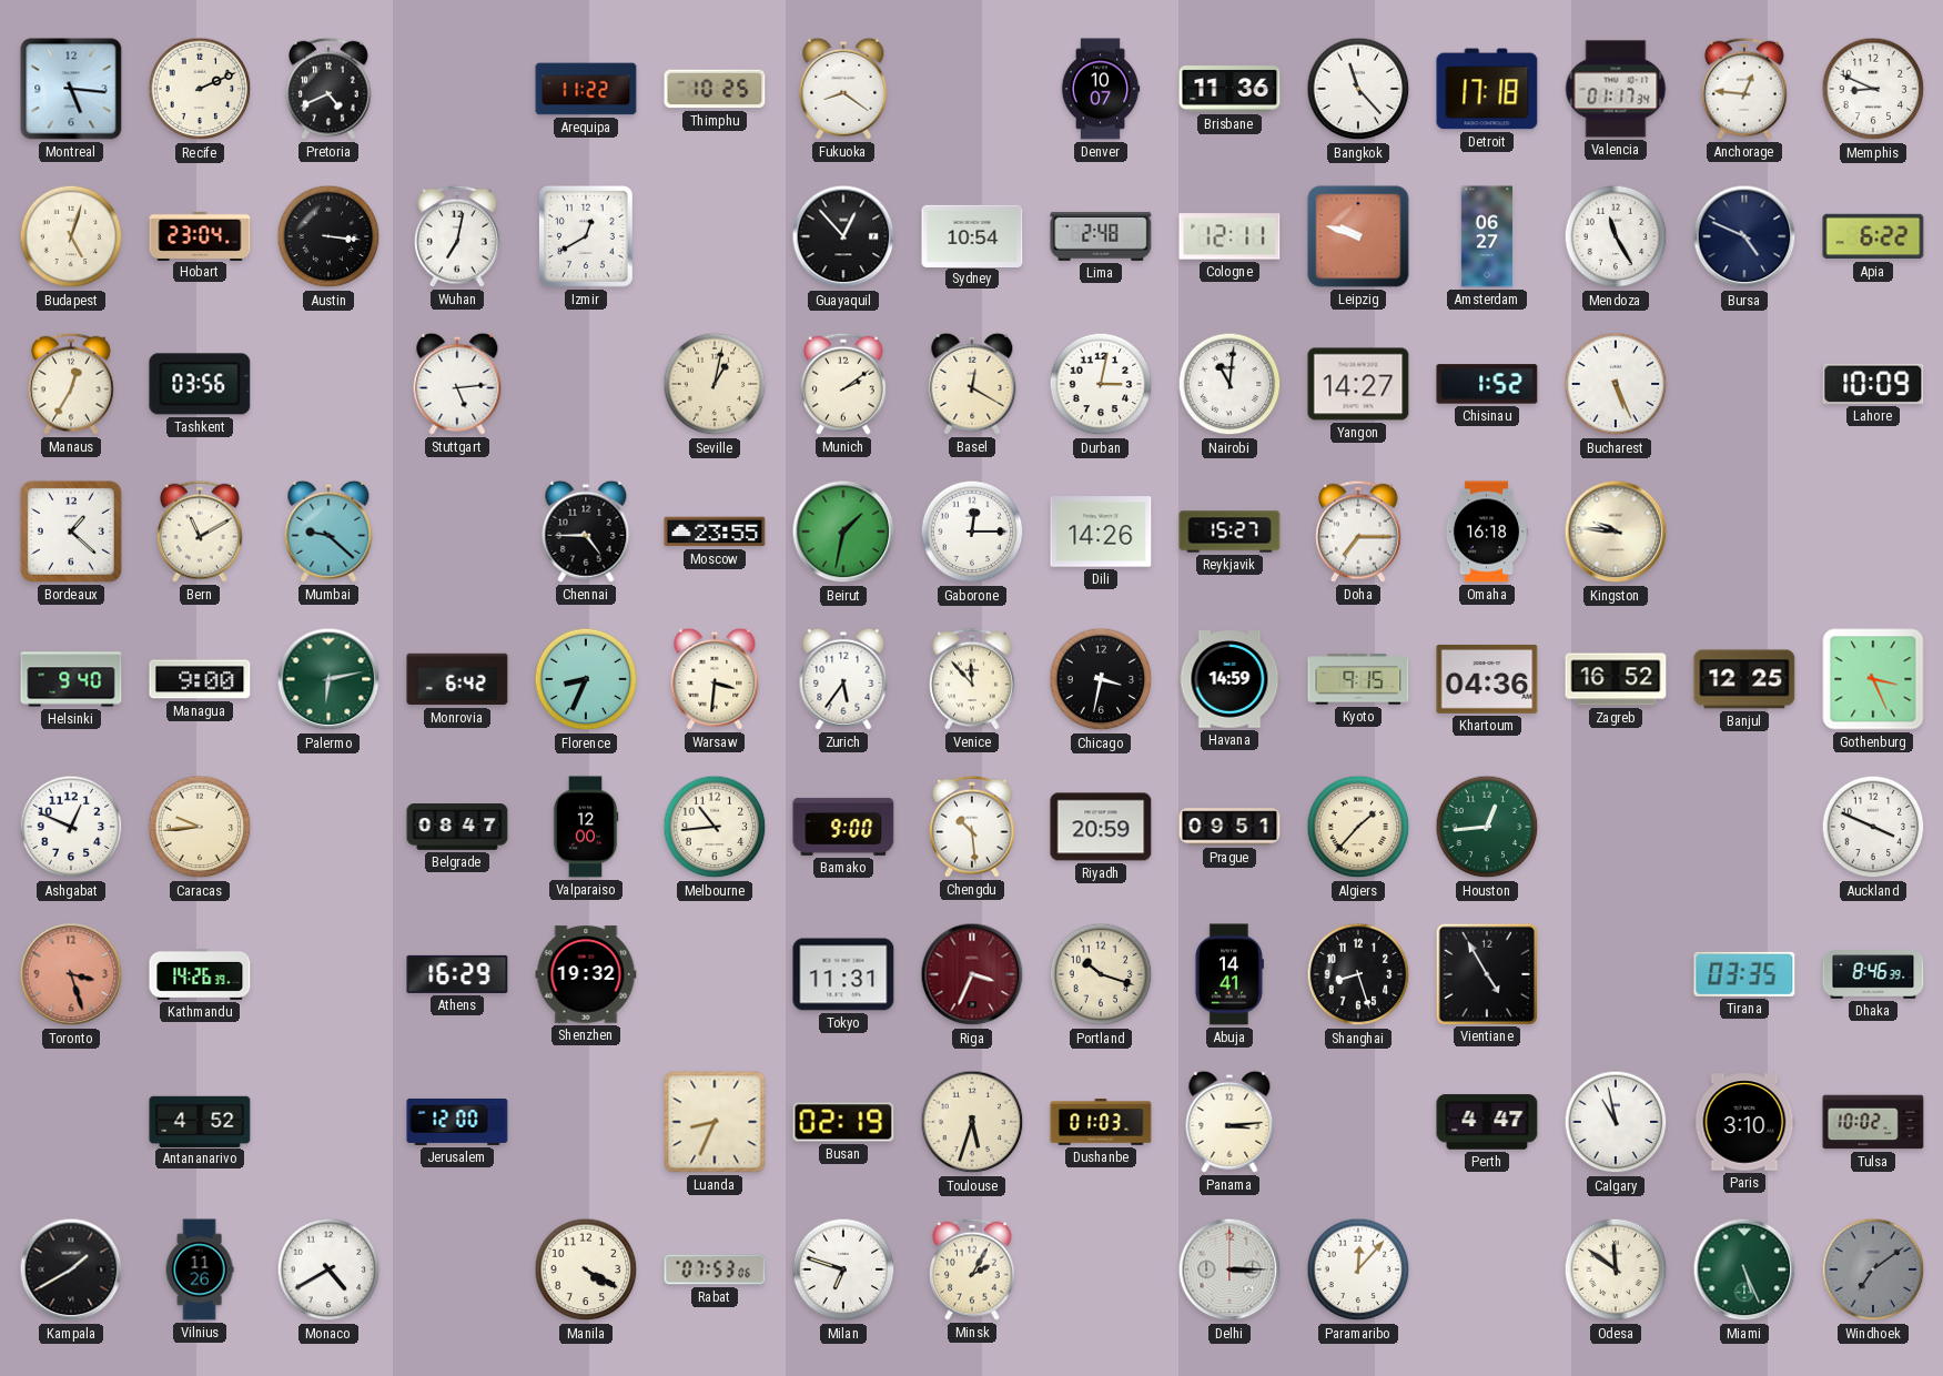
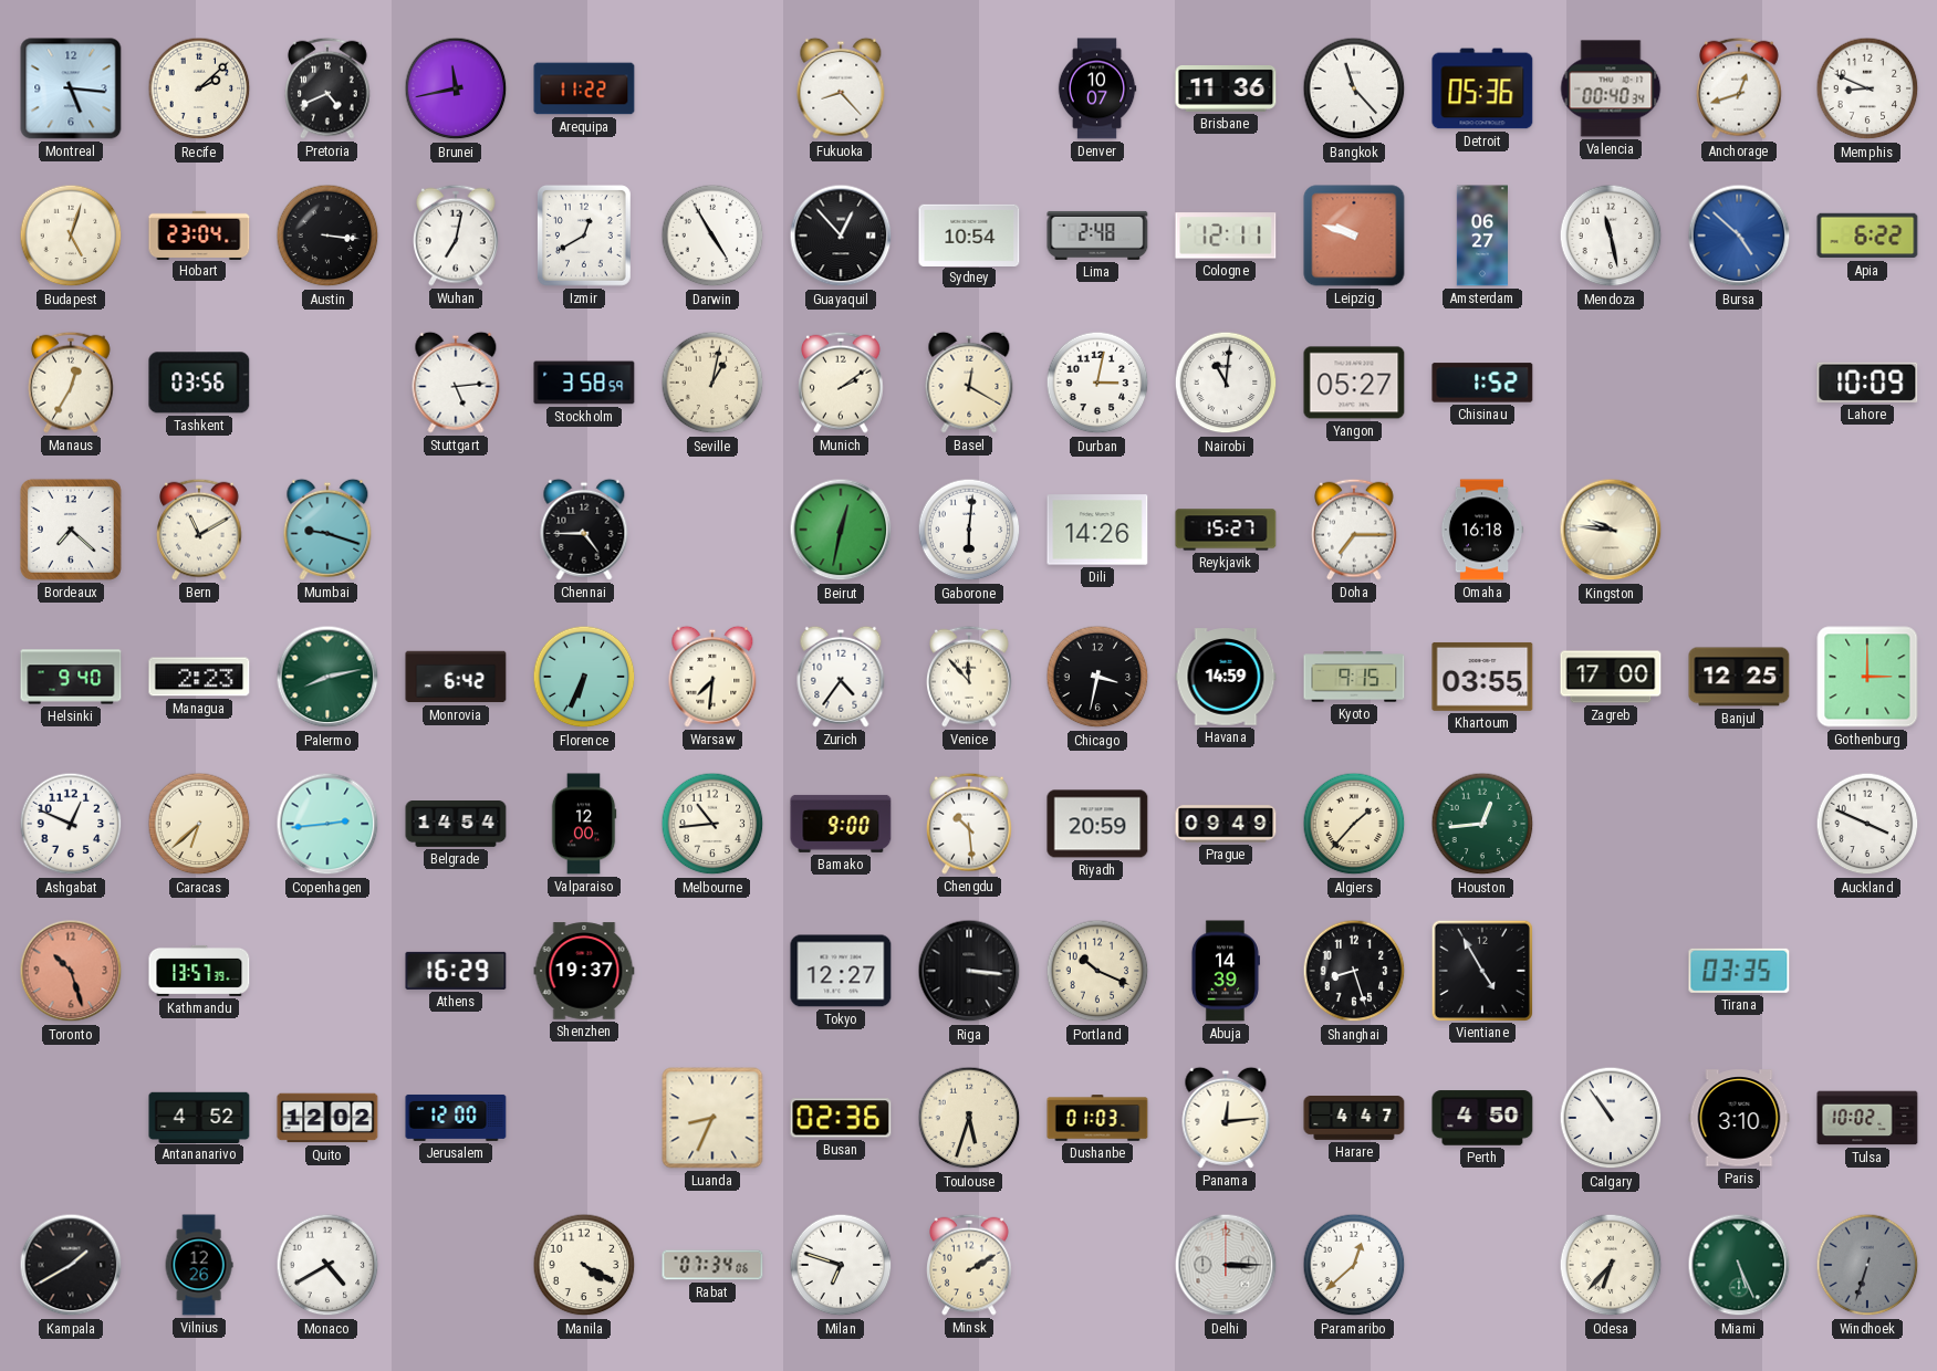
Recife: 2:11 -> 2:08 (199, 88)
Brunei: none -> 11:43 (456, 88)
Thimphu: 10:25 -> none (715, 89)
Fukuoka: 8:21 -> 8:23 (841, 88)
Detroit: 17:18 -> 05:36 (1482, 88)
Valencia: 01:17 -> 00:40 (1611, 88)
Anchorage: 12:46 -> 12:42 (1740, 88)
Darwin: none -> 4:55 (712, 236)
Mendoza: 11:25 -> 11:28 (1611, 236)
Bursa: 4:49 -> 4:52 (1739, 236)
Bursa dial: navy -> blue (1739, 236)
Stockholm: none -> 3:58 (584, 383)
Yangon: 14:27 -> 05:27 (1354, 383)
Bucharest: 5:26 -> none (1616, 384)
Bordeaux: 1:22 -> 7:22 (71, 530)
Mumbai: 9:22 -> 9:18 (327, 530)
Moscow: 23:55 -> none (715, 532)
Beirut: 1:32 -> 12:32 (841, 530)
Gaborone: 12:15 -> 6:01 (969, 530)
Managua: 9:00 -> 2:23 (199, 677)
Palermo: 6:13 -> 8:13 (327, 677)
Florence: 8:34 -> 6:34 (584, 677)
Warsaw: 3:31 -> 7:31 (712, 677)
Zurich: 5:36 -> 4:36 (841, 677)
Khartoum: 04:36 -> 03:55 (1482, 677)
Zagreb: 16:52 -> 17:00 (1611, 677)
Gothenburg: 3:26 -> 3:00 (1867, 677)
Caracas: 9:44 -> 6:38 (199, 824)
Copenhagen: none -> 2:44 (327, 824)
Belgrade: 08:47 -> 14:54 (456, 825)
Prague: 09:51 -> 09:49 (1226, 824)
Toronto: 3:27 -> 10:27 (71, 971)
Kathmandu: 14:26 -> 13:57 (199, 971)
Shenzhen: 19:32 -> 19:37 (584, 971)
Tokyo: 11:31 -> 12:27 (841, 971)
Riga: 3:34 -> 3:16 (969, 971)
Riga dial: burgundy -> black (969, 971)
Portland: 10:18 -> 10:19 (1097, 971)
Abuja: 14:41 -> 14:39 (1225, 971)
Dhaka: 8:46 -> none (1873, 974)
Quito: none -> 12:02 (327, 1118)
Busan: 02:19 -> 02:36 (841, 1118)
Panama: 3:14 -> 12:14 (1226, 1118)
Harare: none -> 4:47 (1354, 1119)
Perth: 4:47 -> 4:50 (1482, 1118)
Calgary: 10:58 -> 10:54 (1611, 1118)
Vilnius: 11:26 -> 12:26 (199, 1265)
Rabat: 07:53 -> 07:34 (712, 1265)
Minsk: 2:05 -> 2:10 (970, 1265)
Paramaribo: 12:07 -> 12:38 (1354, 1265)
Odesa: 11:51 -> 6:37 (1611, 1265)
Windhoek: 7:09 -> 6:33 (1867, 1265)
